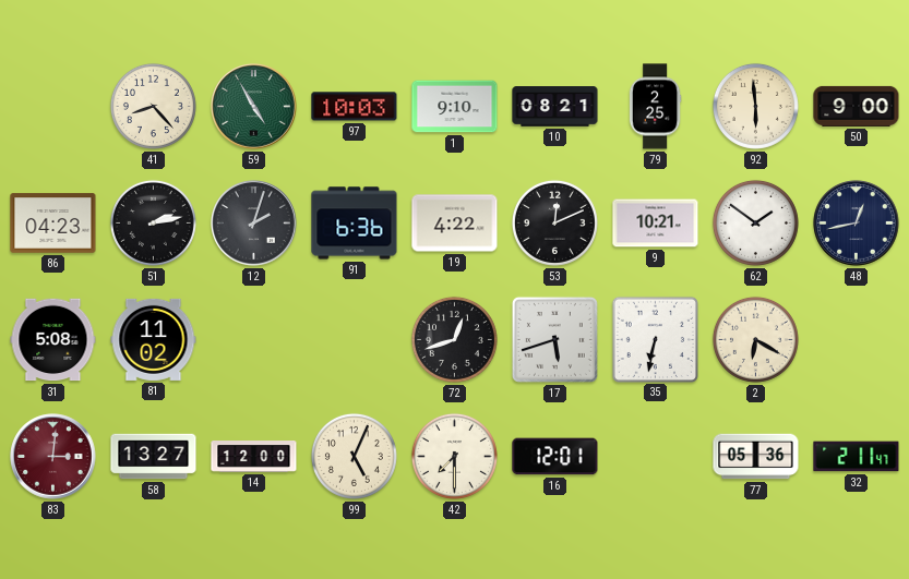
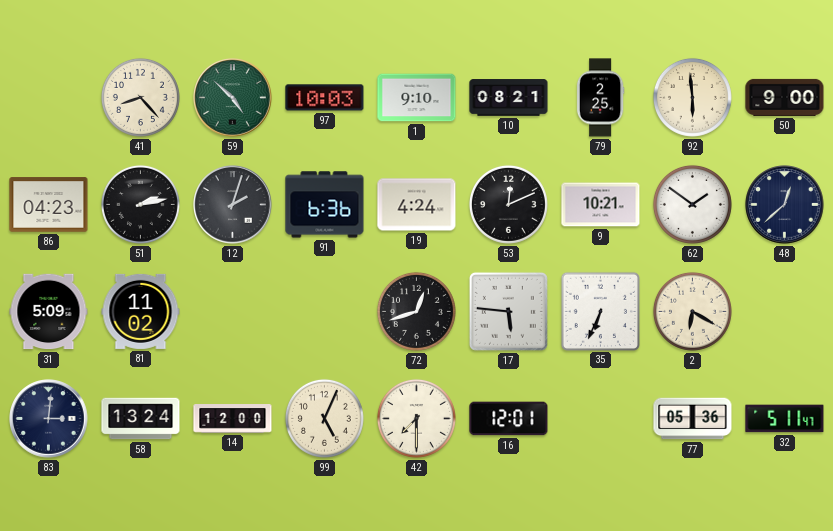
59: 4:55 -> 4:52 (233, 98)
19: 4:22 -> 4:24 (417, 205)
48: 12:43 -> 12:38 (785, 205)
31: 5:08 -> 5:09 (49, 312)
17: 5:42 -> 5:46 (508, 311)
35: 6:32 -> 6:34 (600, 311)
83 dial: burgundy -> navy (49, 419)
58: 13:27 -> 13:24 (141, 419)
32: 2:11 -> 5:11 (785, 419)
